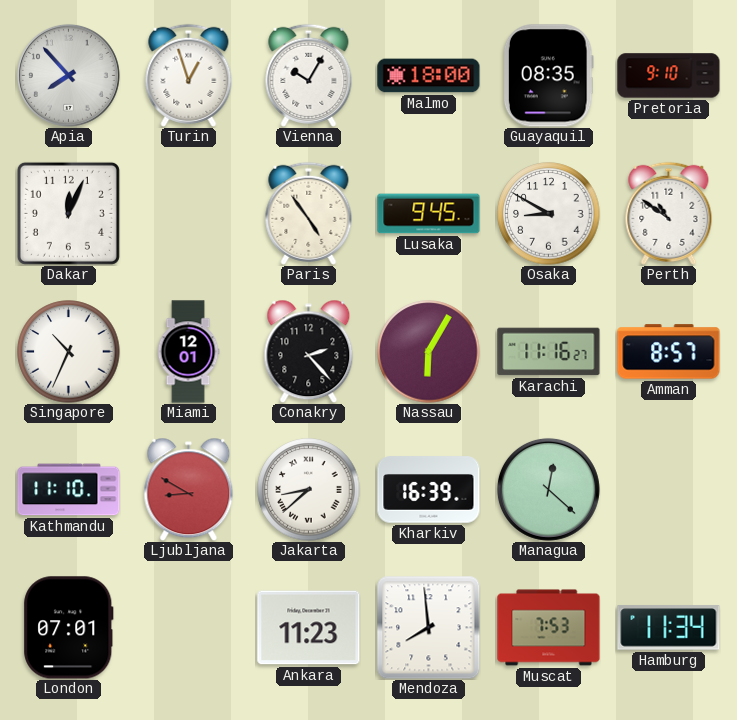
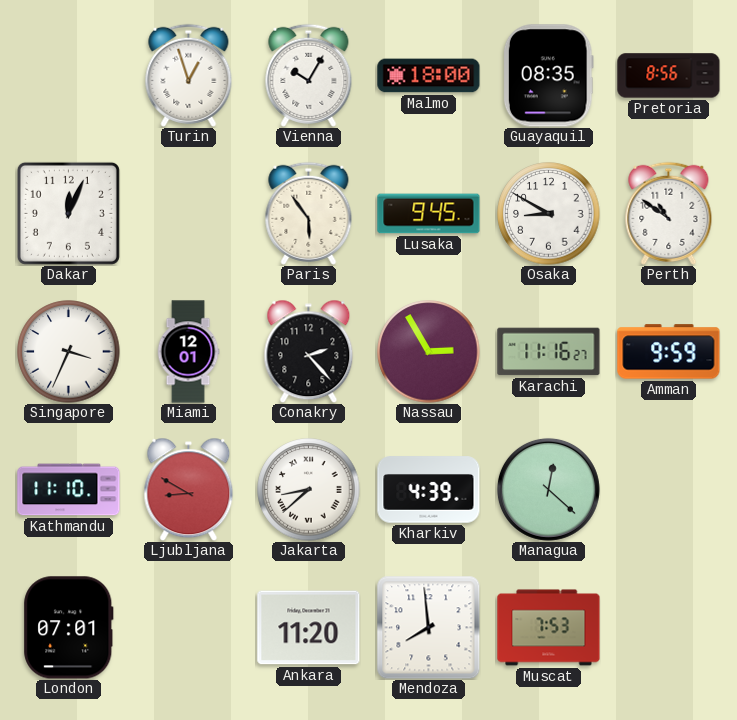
Apia: 7:53 -> none (68, 75)
Pretoria: 9:10 -> 8:56 (669, 76)
Paris: 4:54 -> 5:54 (309, 213)
Singapore: 10:34 -> 3:34 (69, 352)
Nassau: 6:05 -> 2:55 (429, 352)
Amman: 8:57 -> 9:59 (669, 352)
Kharkiv: 16:39 -> 4:39 (429, 490)
Ankara: 11:23 -> 11:20 (309, 628)
Hamburg: 11:34 -> none (669, 628)
